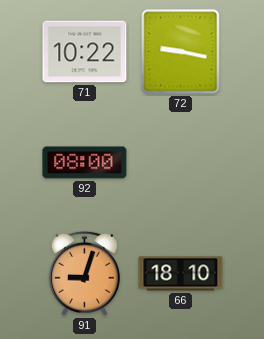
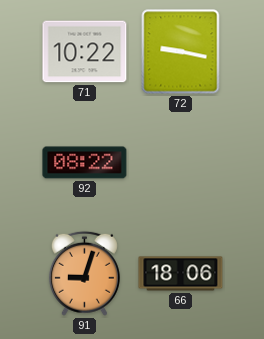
92: 08:00 -> 08:22 (85, 163)
66: 18:10 -> 18:06 (181, 274)
